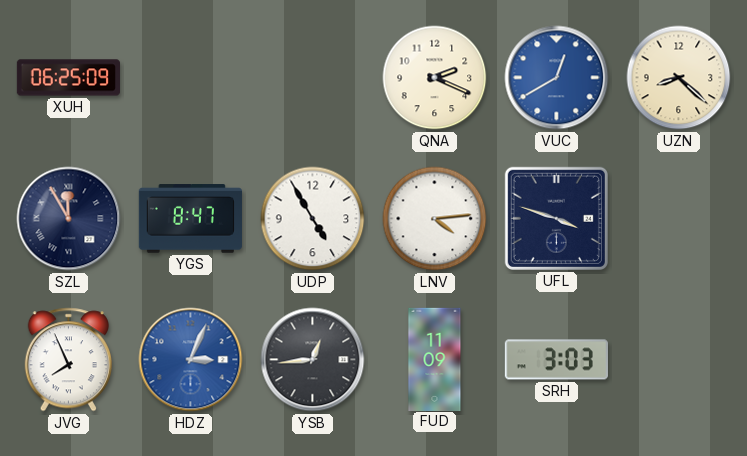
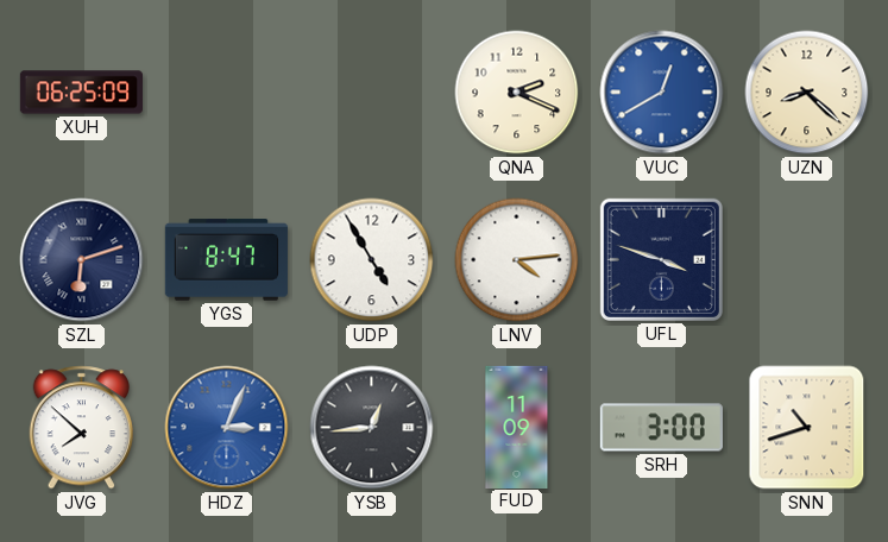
SZL: 11:55 -> 6:12 (82, 260)
JVG: 7:56 -> 7:52 (81, 428)
SRH: 3:03 -> 3:00 (661, 428)
SNN: none -> 10:42 (807, 428)
